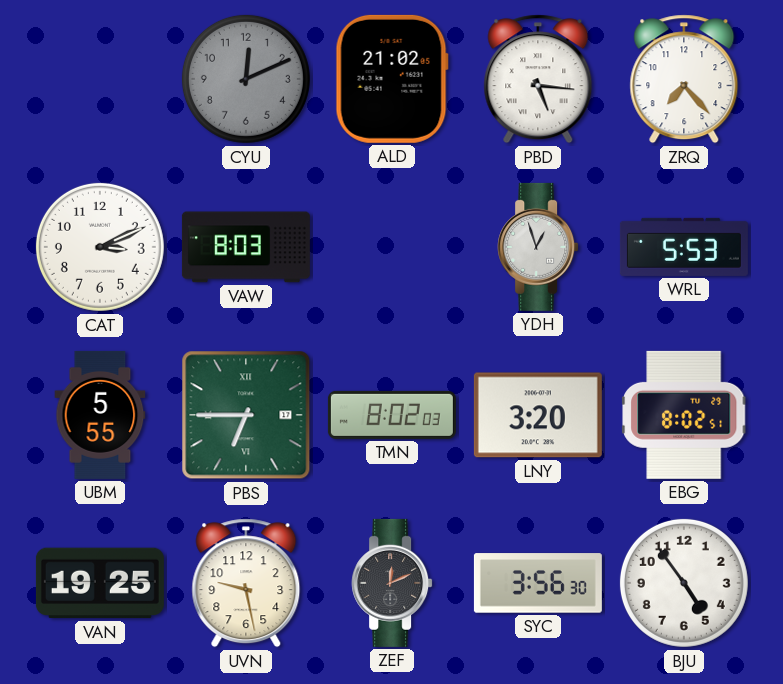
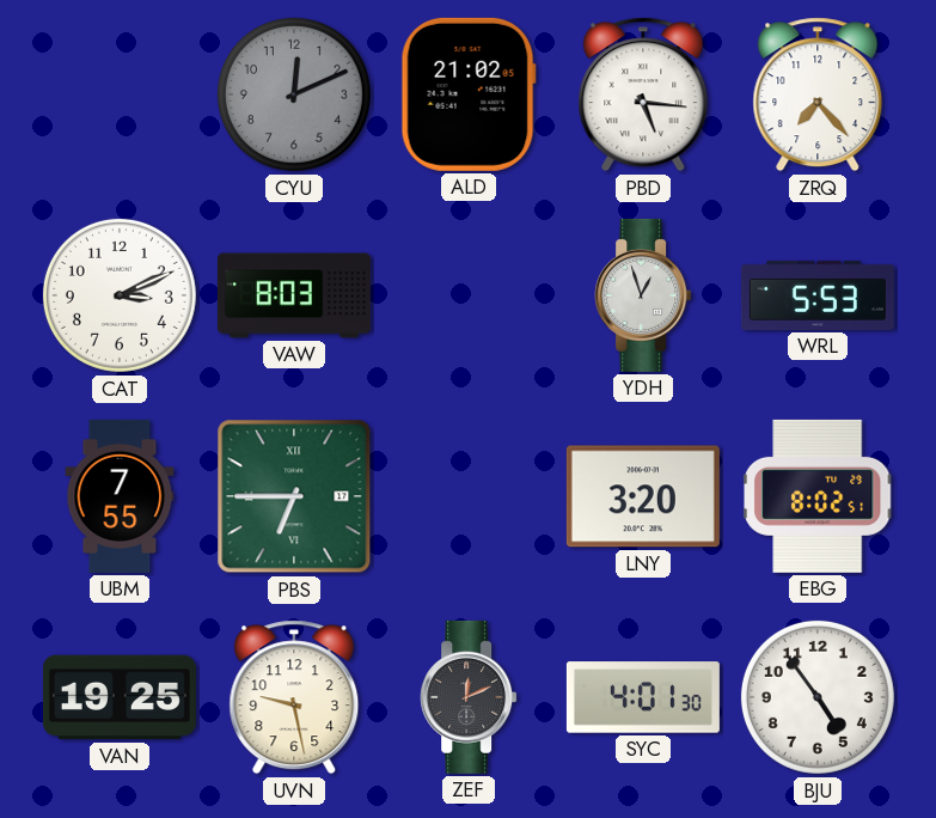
UBM: 5:55 -> 7:55 (120, 496)
TMN: 8:02 -> none (392, 415)
SYC: 3:56 -> 4:01 (643, 697)
